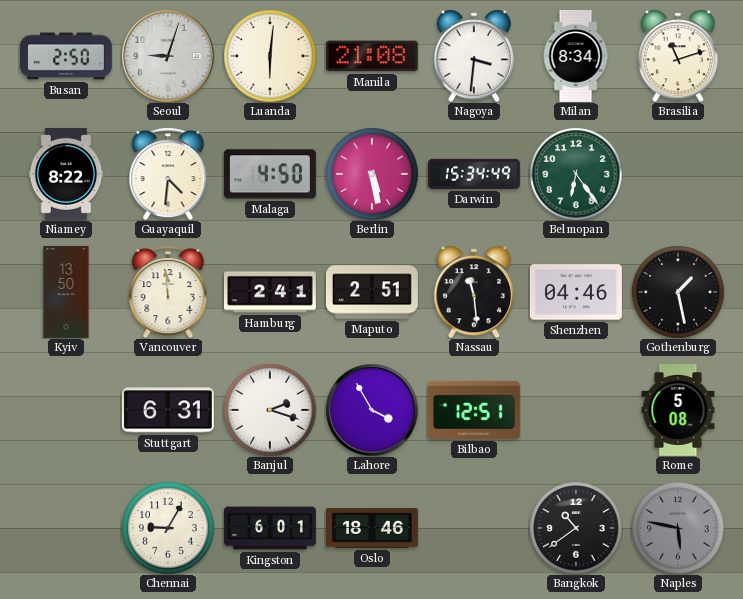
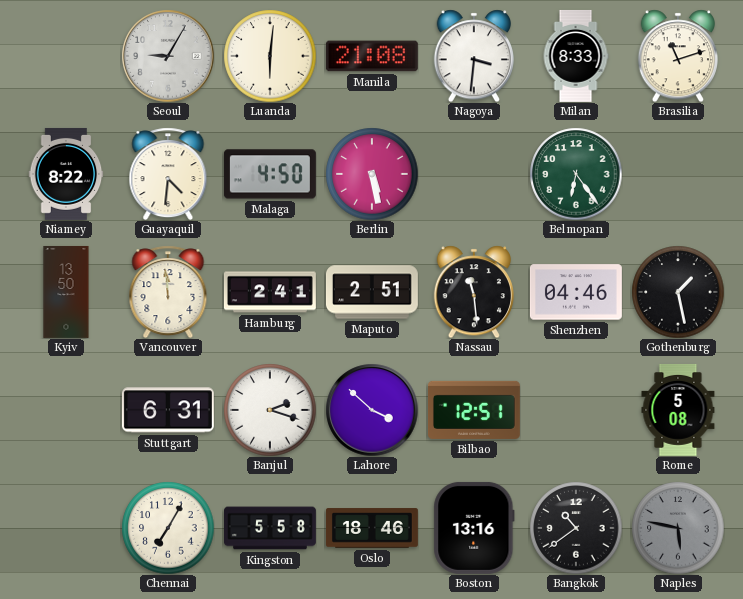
Busan: 2:50 -> none (66, 56)
Seoul: 9:03 -> 9:05 (168, 56)
Milan: 8:34 -> 8:33 (576, 56)
Darwin: 15:34 -> none (475, 174)
Lahore: 3:55 -> 3:52 (372, 410)
Chennai: 9:05 -> 7:05 (168, 528)
Kingston: 6:01 -> 5:58 (271, 528)
Boston: none -> 13:16 (474, 528)
